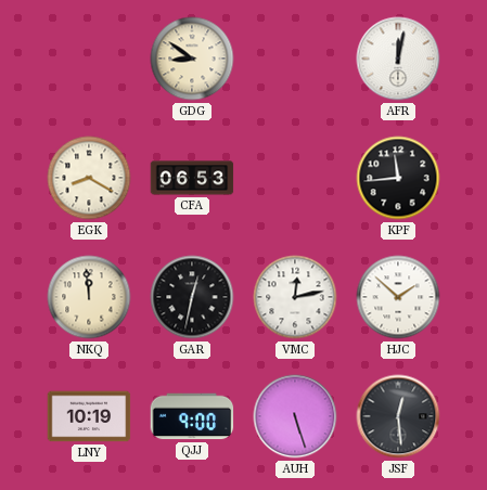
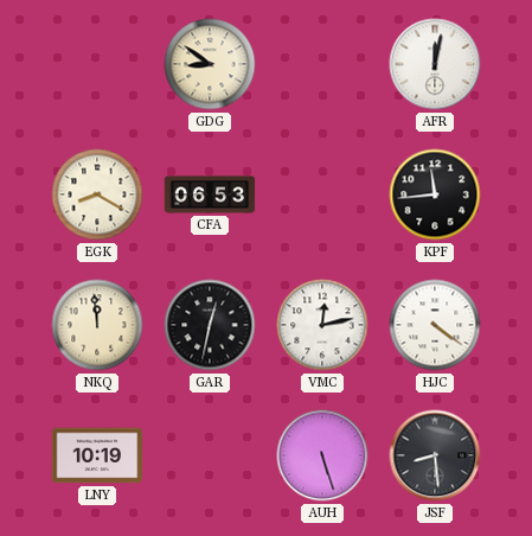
HJC: 1:52 -> 4:21 (435, 325)
QJJ: 9:00 -> none (192, 416)
JSF: 12:29 -> 8:29 (435, 455)
